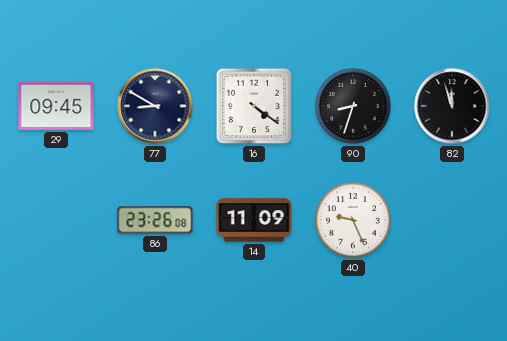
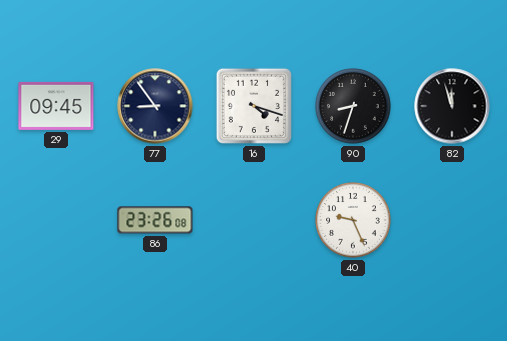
77: 8:50 -> 8:54 (155, 106)
16: 4:21 -> 4:18 (254, 106)
14: 11:09 -> none (254, 220)
